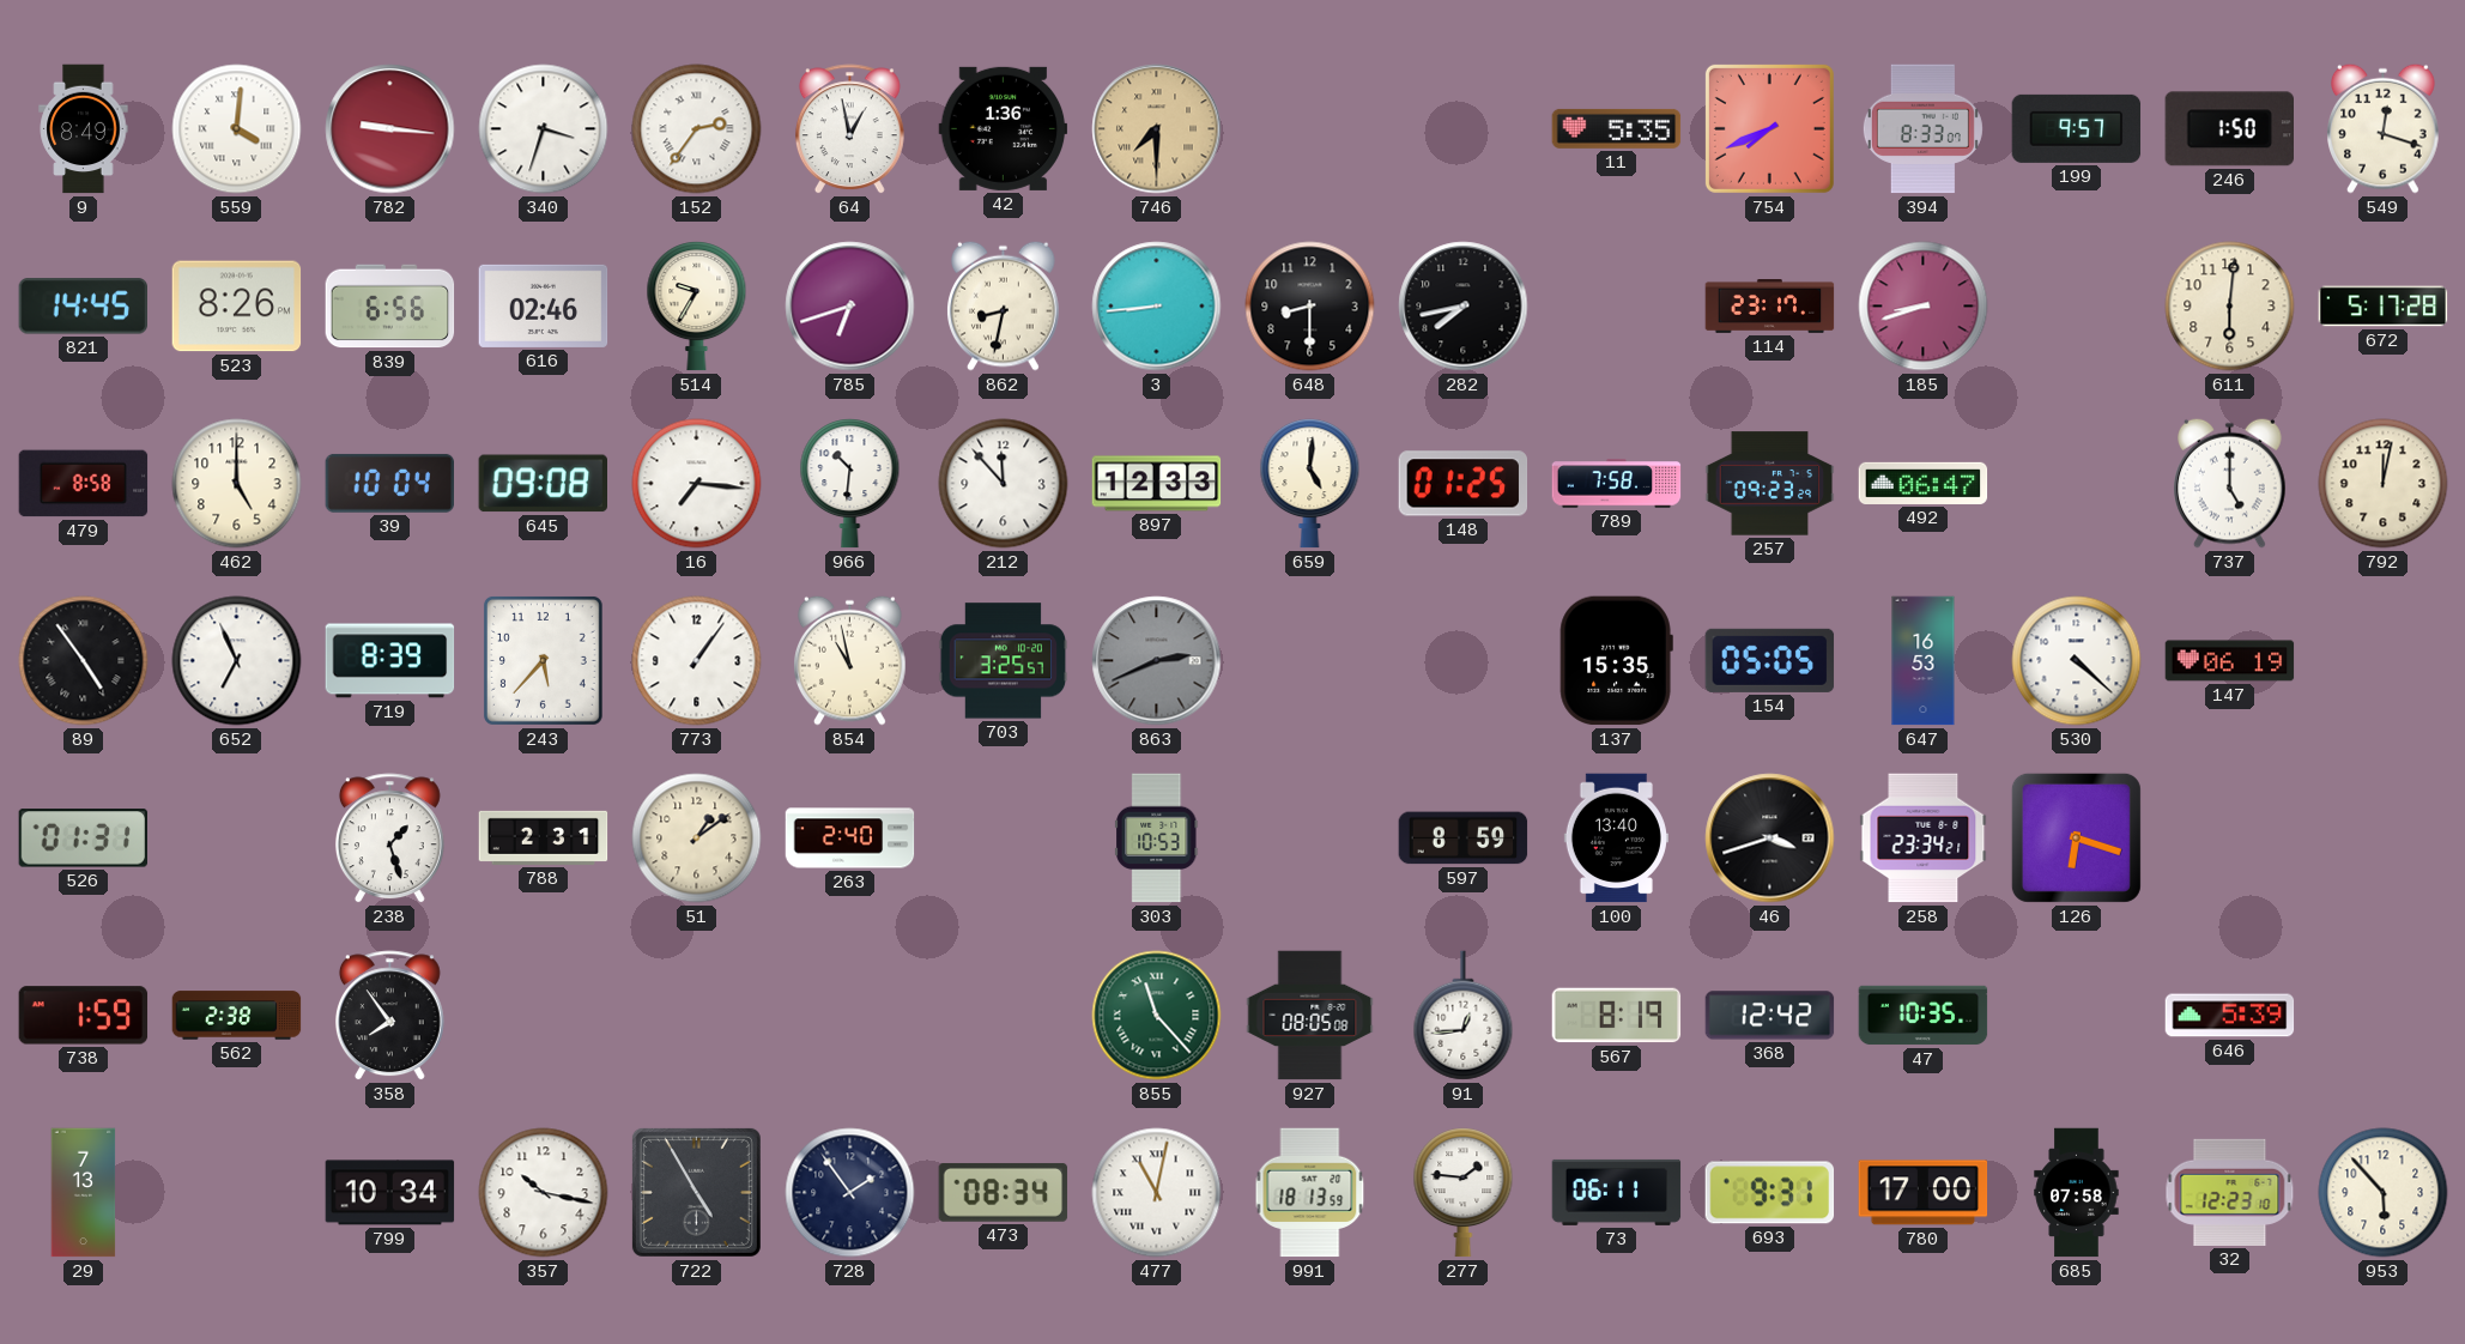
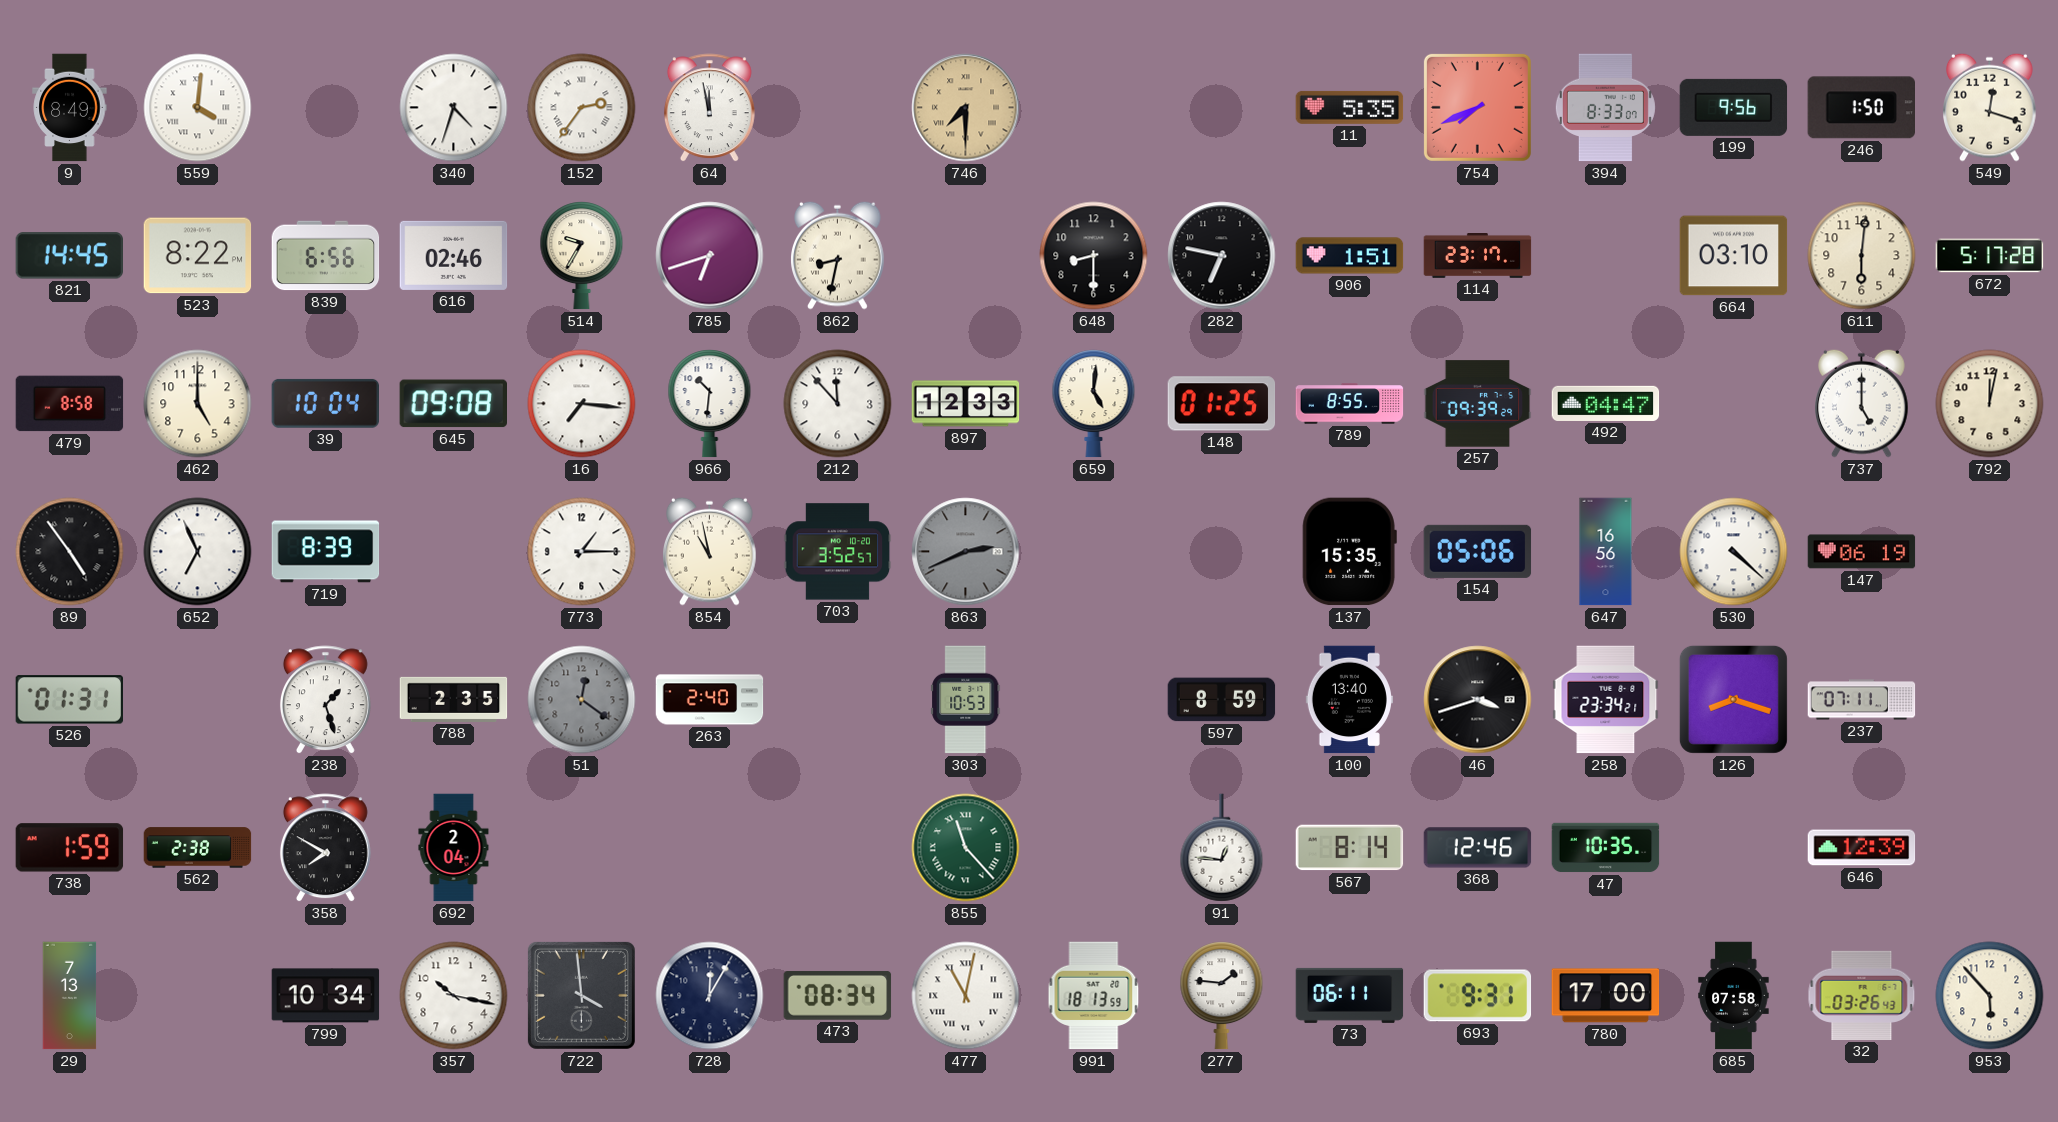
782: 9:16 -> none (390, 129)
340: 3:33 -> 4:33 (454, 108)
64: 12:58 -> 11:58 (709, 108)
42: 1:36 -> none (1004, 128)
199: 9:57 -> 9:56 (1734, 107)
523: 8:26 -> 8:22 (198, 256)
3: 8:44 -> none (1157, 307)
282: 7:43 -> 6:47 (1222, 256)
906: none -> 1:51 (1350, 256)
185: 8:42 -> none (1924, 307)
664: none -> 03:10 (1734, 256)
789: 7:58 -> 8:55 (1350, 404)
257: 09:23 -> 09:39 (1478, 404)
492: 06:47 -> 04:47 (1606, 403)
243: 5:37 -> none (543, 660)
773: 1:06 -> 1:15 (582, 552)
703: 3:25 -> 3:52 (838, 552)
154: 05:05 -> 05:06 (1478, 551)
647: 16:53 -> 16:56 (1606, 552)
788: 2:31 -> 2:35 (454, 699)
51: 1:09 -> 12:21 (582, 700)
51 dial: cream -> grey (582, 700)
126: 6:18 -> 8:18 (1733, 699)
237: none -> 07:11 (1862, 700)
358: 7:54 -> 7:50 (325, 848)
692: none -> 2:04 (454, 848)
927: 08:05 -> none (1310, 1016)
91: 12:44 -> 12:46 (1222, 848)
567: 8:19 -> 8:14 (1350, 848)
368: 12:42 -> 12:46 (1478, 848)
646: 5:39 -> 12:39 (1862, 848)
722: 4:55 -> 3:59 (581, 995)
728: 1:54 -> 12:05 (710, 996)
32: 12:23 -> 03:26 (1862, 995)
